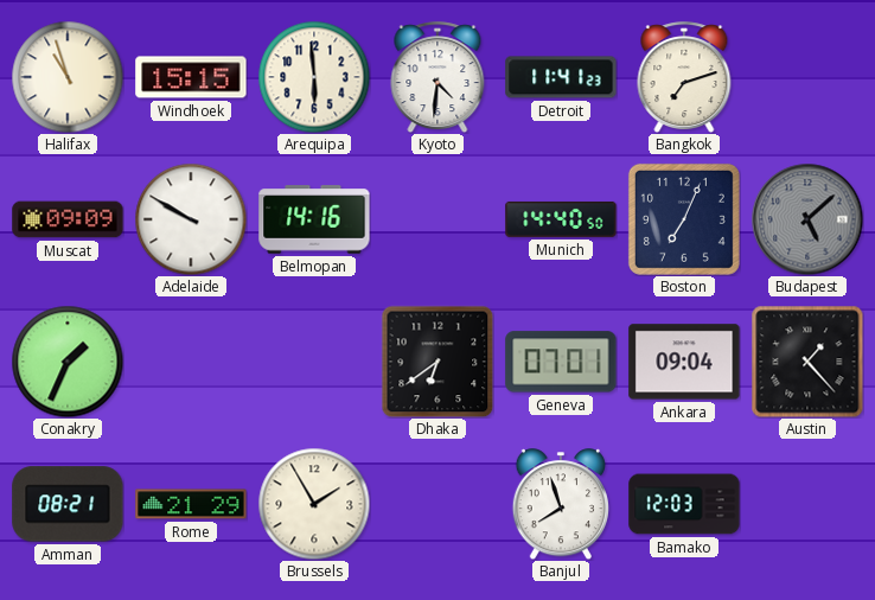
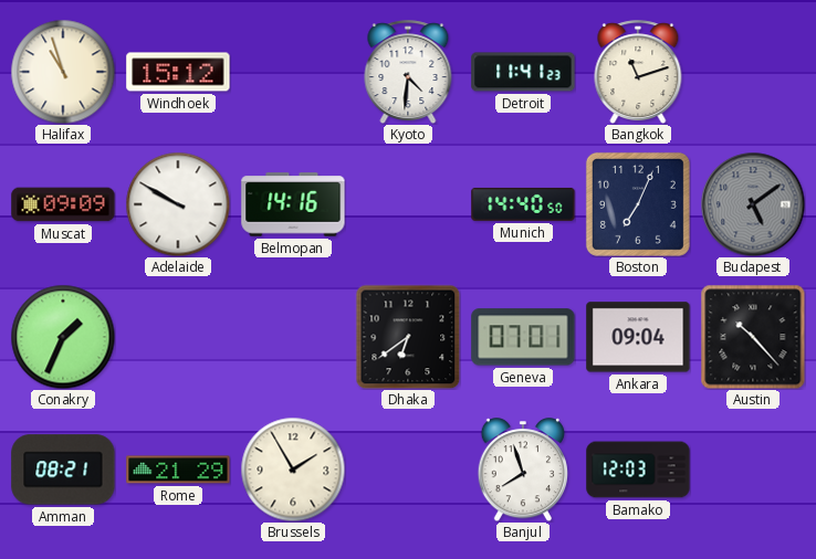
Windhoek: 15:15 -> 15:12 (178, 72)
Arequipa: 5:59 -> none (314, 77)
Bangkok: 7:12 -> 11:12 (638, 72)
Budapest: 5:08 -> 5:09 (753, 204)
Austin: 1:23 -> 10:23 (753, 337)
